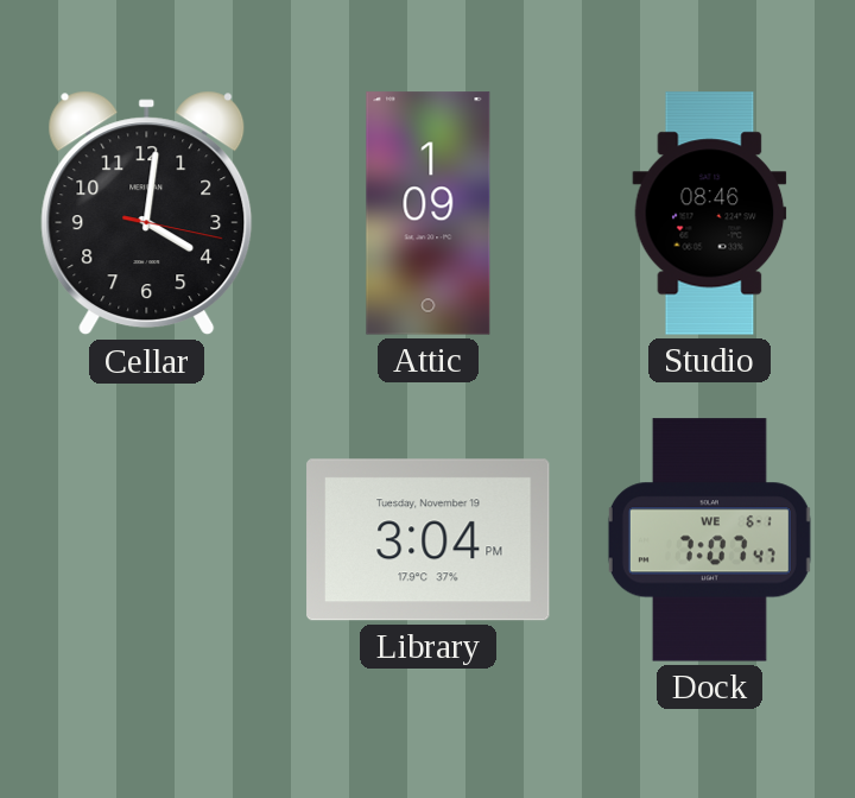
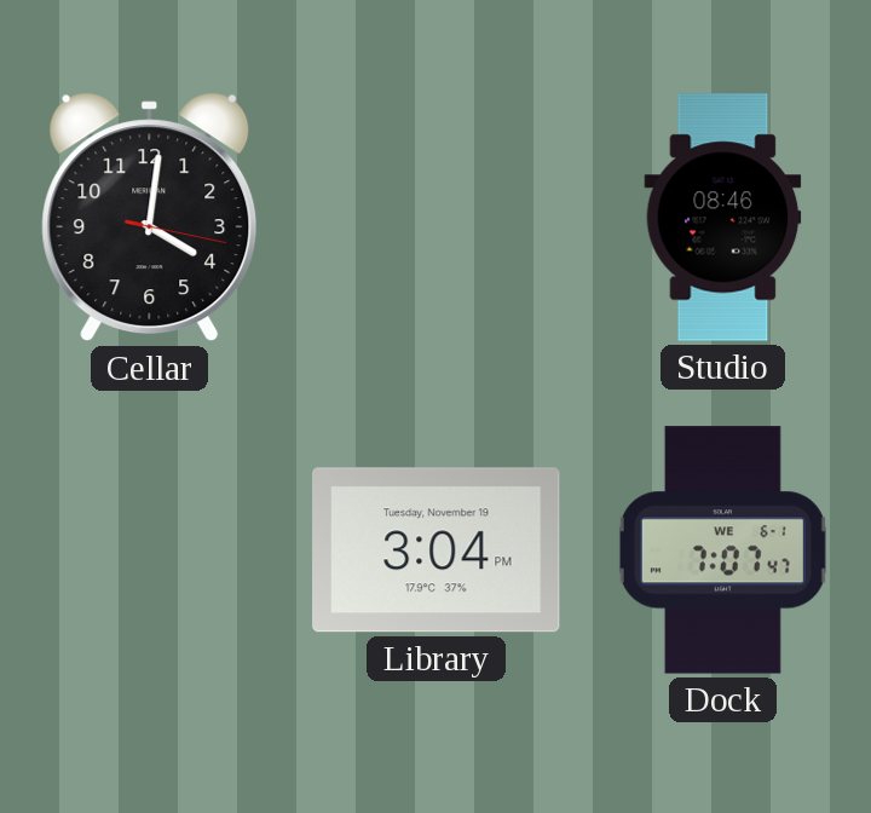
Attic: 1:09 -> none (429, 214)
